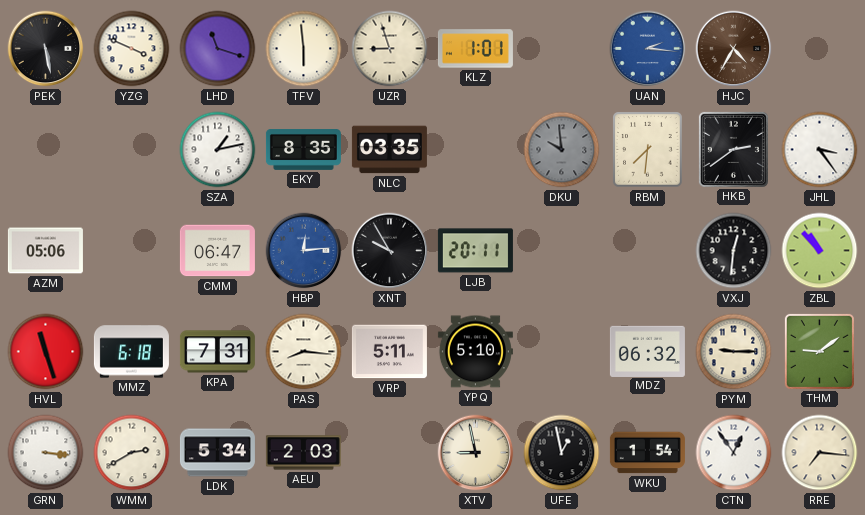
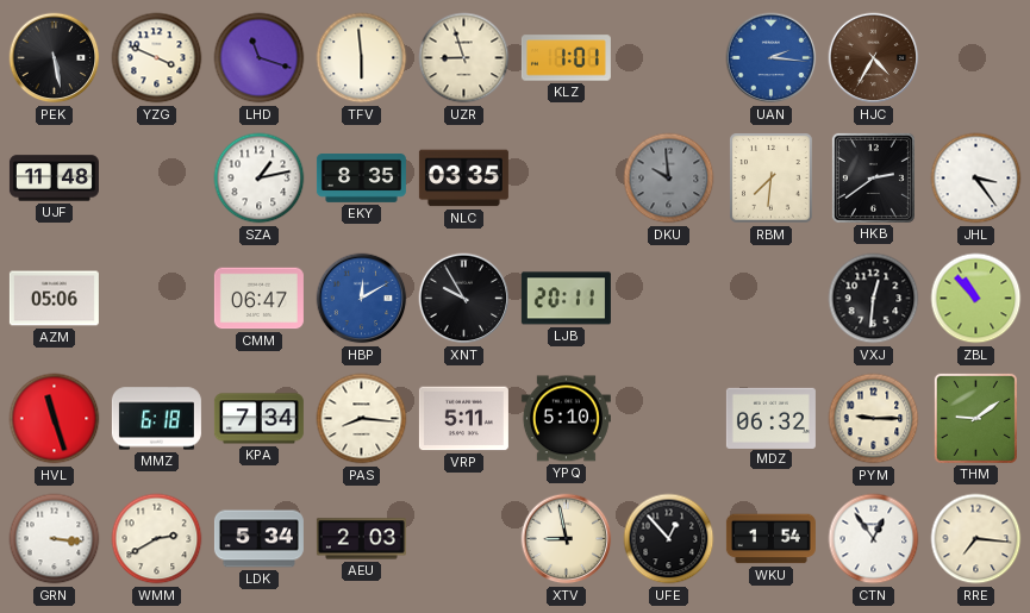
UJF: none -> 11:48 (54, 179)
HBP: 12:14 -> 12:10 (362, 299)
KPA: 7:31 -> 7:34 (258, 419)
UFE: 12:58 -> 12:53 (669, 539)
